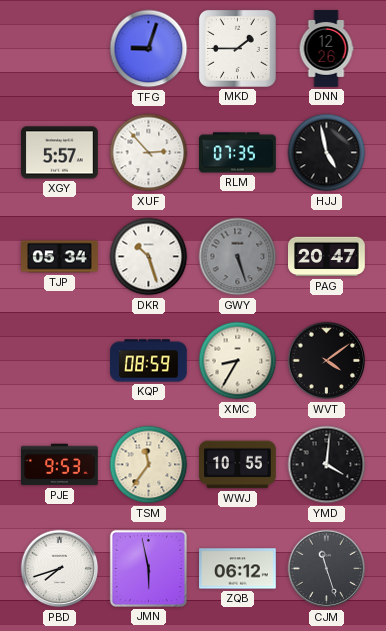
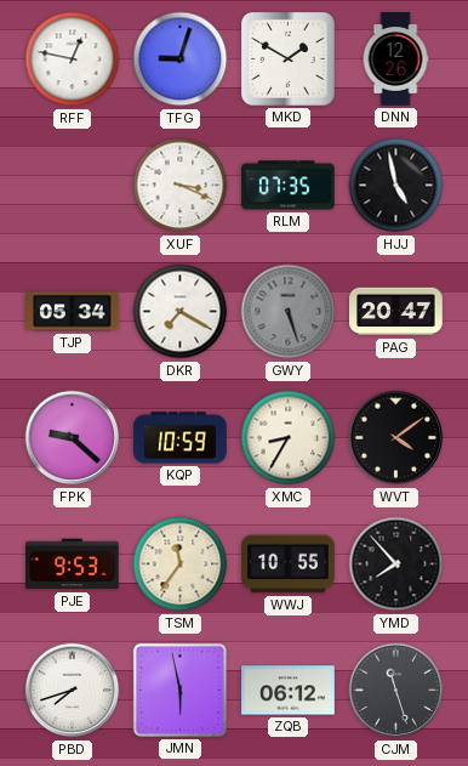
RFF: none -> 12:47 (73, 59)
MKD: 1:45 -> 1:50 (287, 58)
XGY: 5:57 -> none (60, 153)
XUF: 2:53 -> 3:19 (181, 186)
DKR: 10:27 -> 7:20 (181, 312)
FPK: none -> 9:22 (73, 438)
KQP: 08:59 -> 10:59 (181, 438)
YMD: 4:01 -> 7:53 (396, 564)
